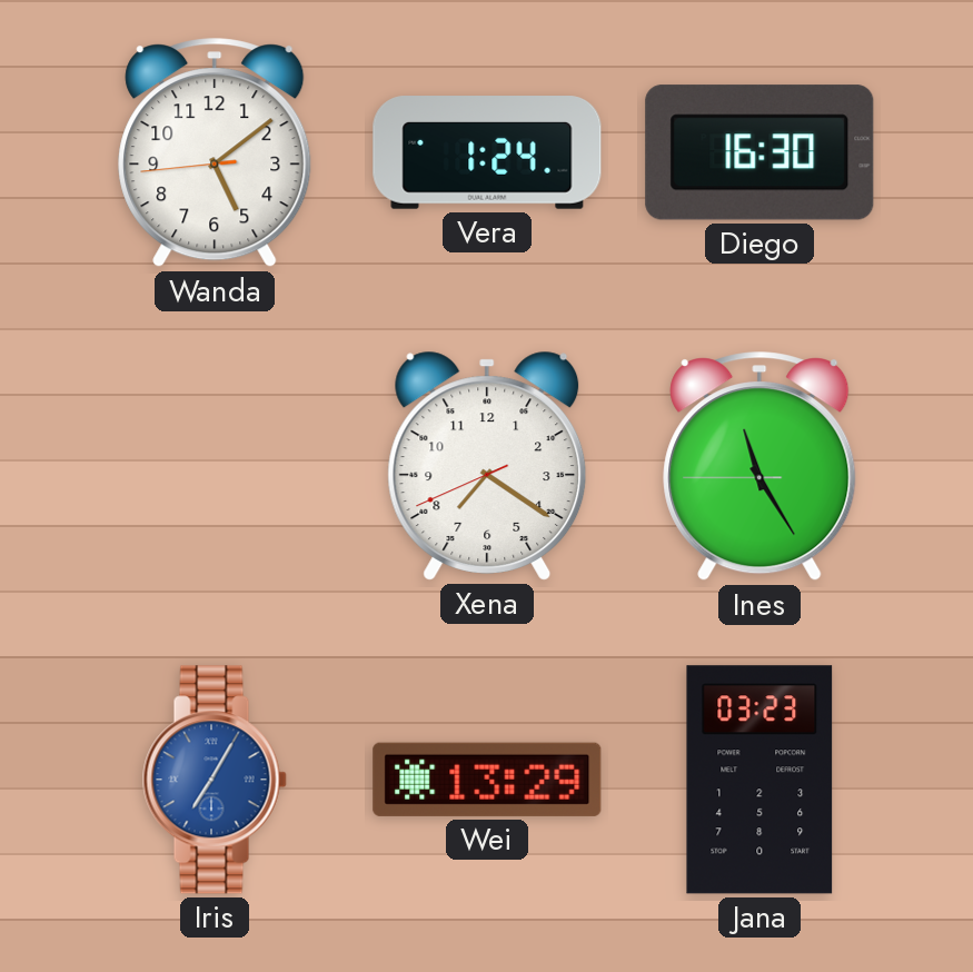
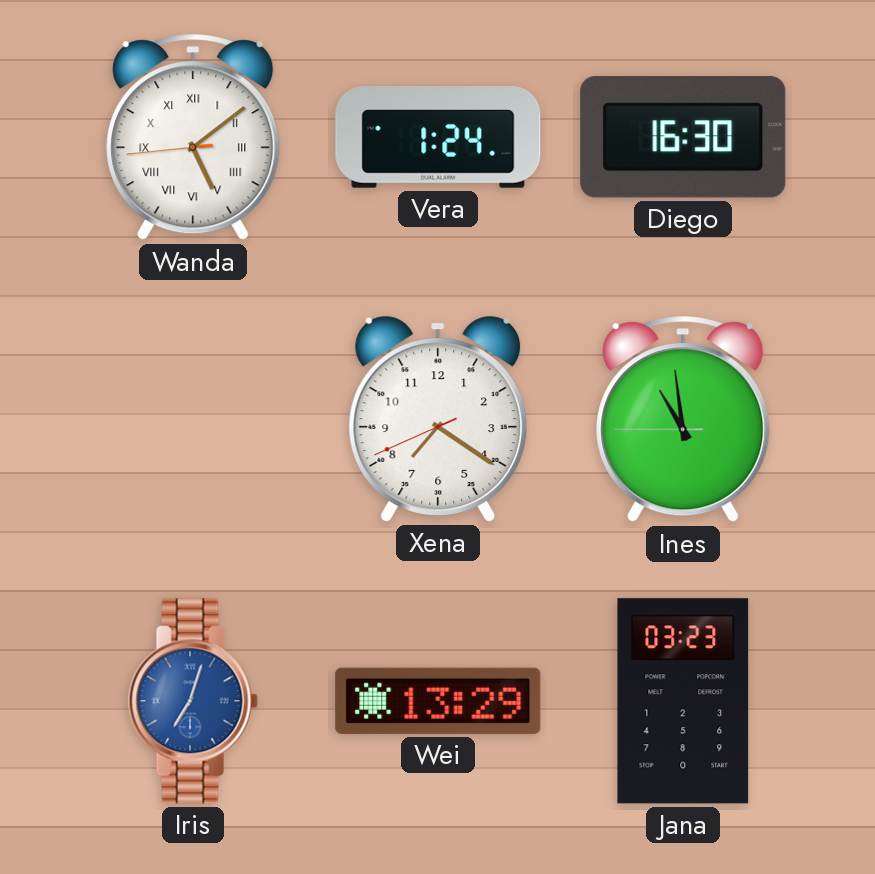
Wanda numerals: Arabic -> Roman (193, 138)
Ines: 11:24 -> 10:58 (683, 420)
Iris: 7:05 -> 7:03 (193, 701)
